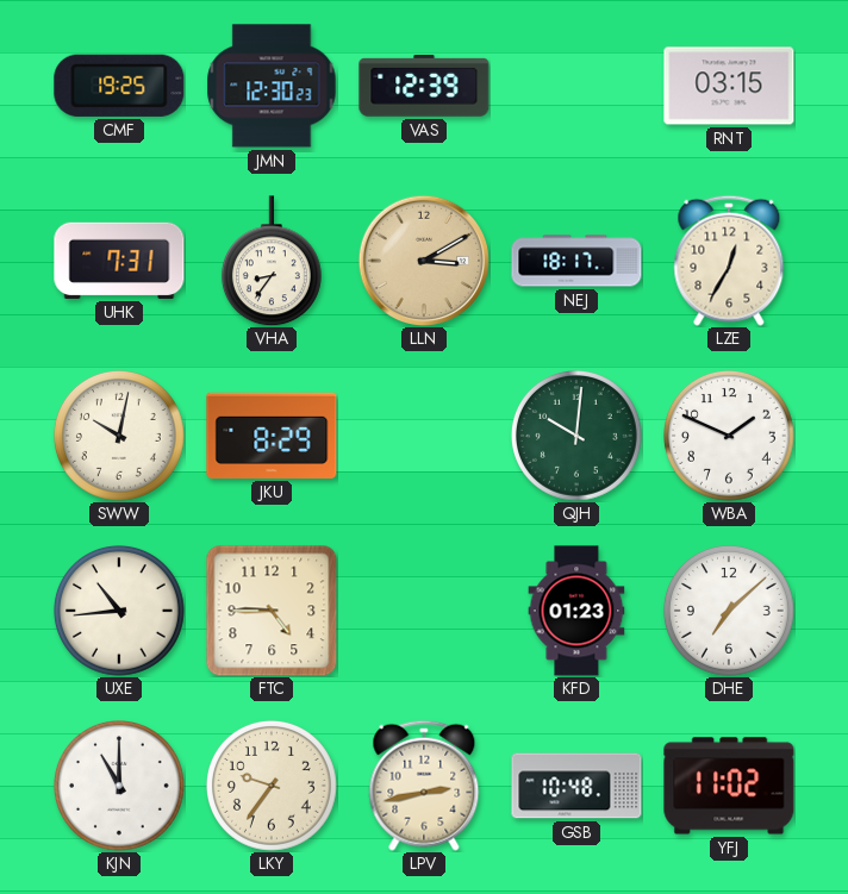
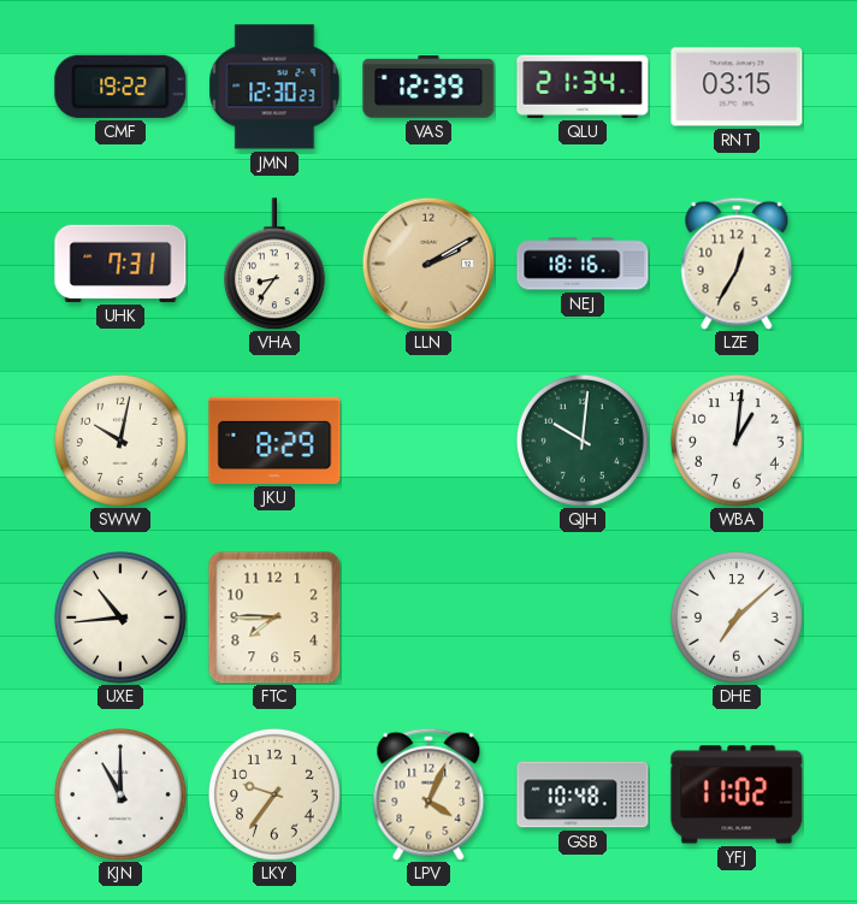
CMF: 19:25 -> 19:22 (120, 87)
QLU: none -> 21:34 (583, 87)
LLN: 3:10 -> 2:10 (427, 262)
NEJ: 18:17 -> 18:16 (583, 264)
WBA: 1:49 -> 1:01 (738, 442)
FTC: 4:45 -> 7:45 (274, 618)
KFD: 01:23 -> none (576, 611)
LPV: 2:43 -> 4:04 (428, 794)
